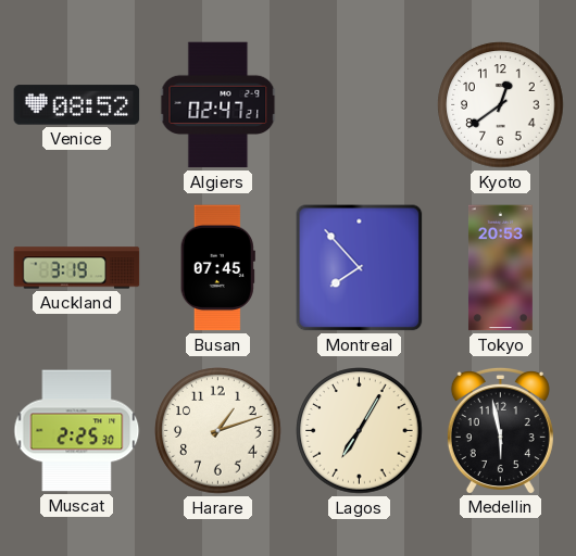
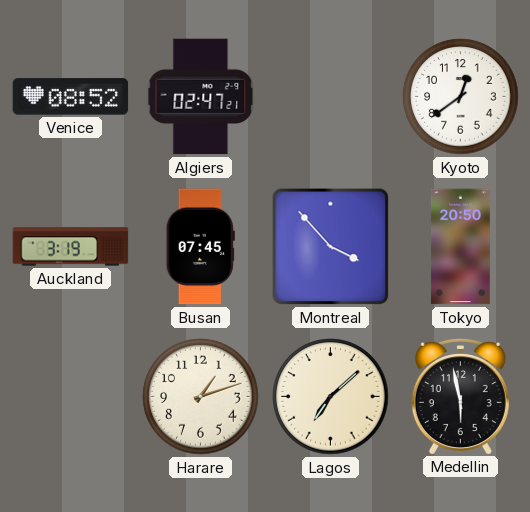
Montreal: 7:53 -> 3:53 (331, 247)
Tokyo: 20:53 -> 20:50 (460, 247)
Muscat: 2:25 -> none (77, 431)
Lagos: 7:05 -> 7:08 (331, 397)
